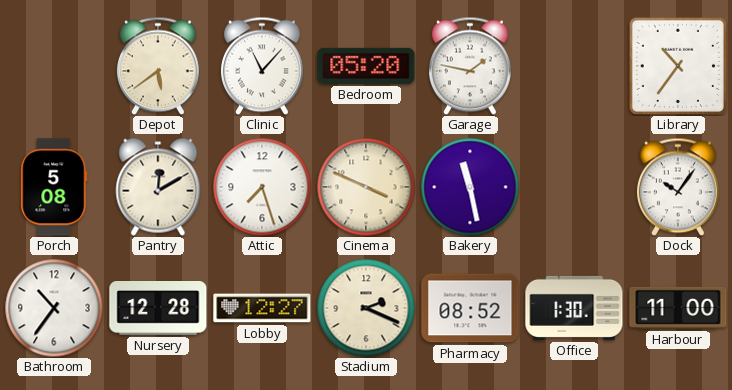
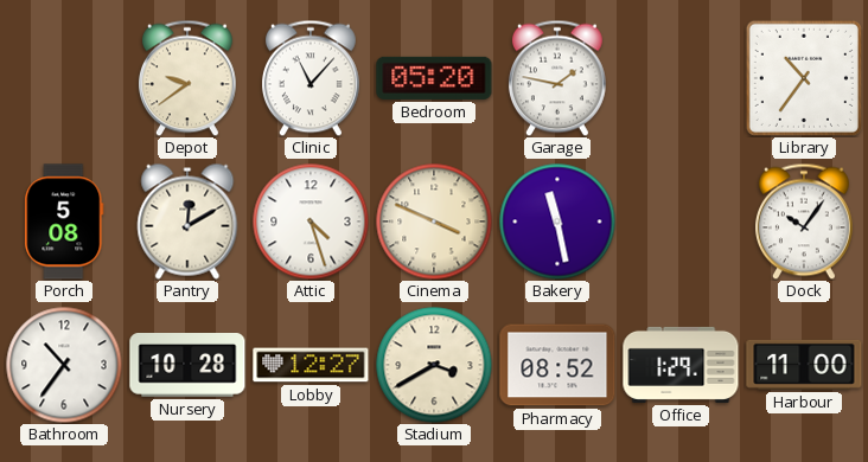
Depot: 5:39 -> 9:39 (187, 78)
Attic: 7:27 -> 4:27 (311, 222)
Nursery: 12:28 -> 10:28 (187, 366)
Stadium: 2:19 -> 3:40 (434, 365)
Office: 1:30 -> 1:29 (681, 365)
